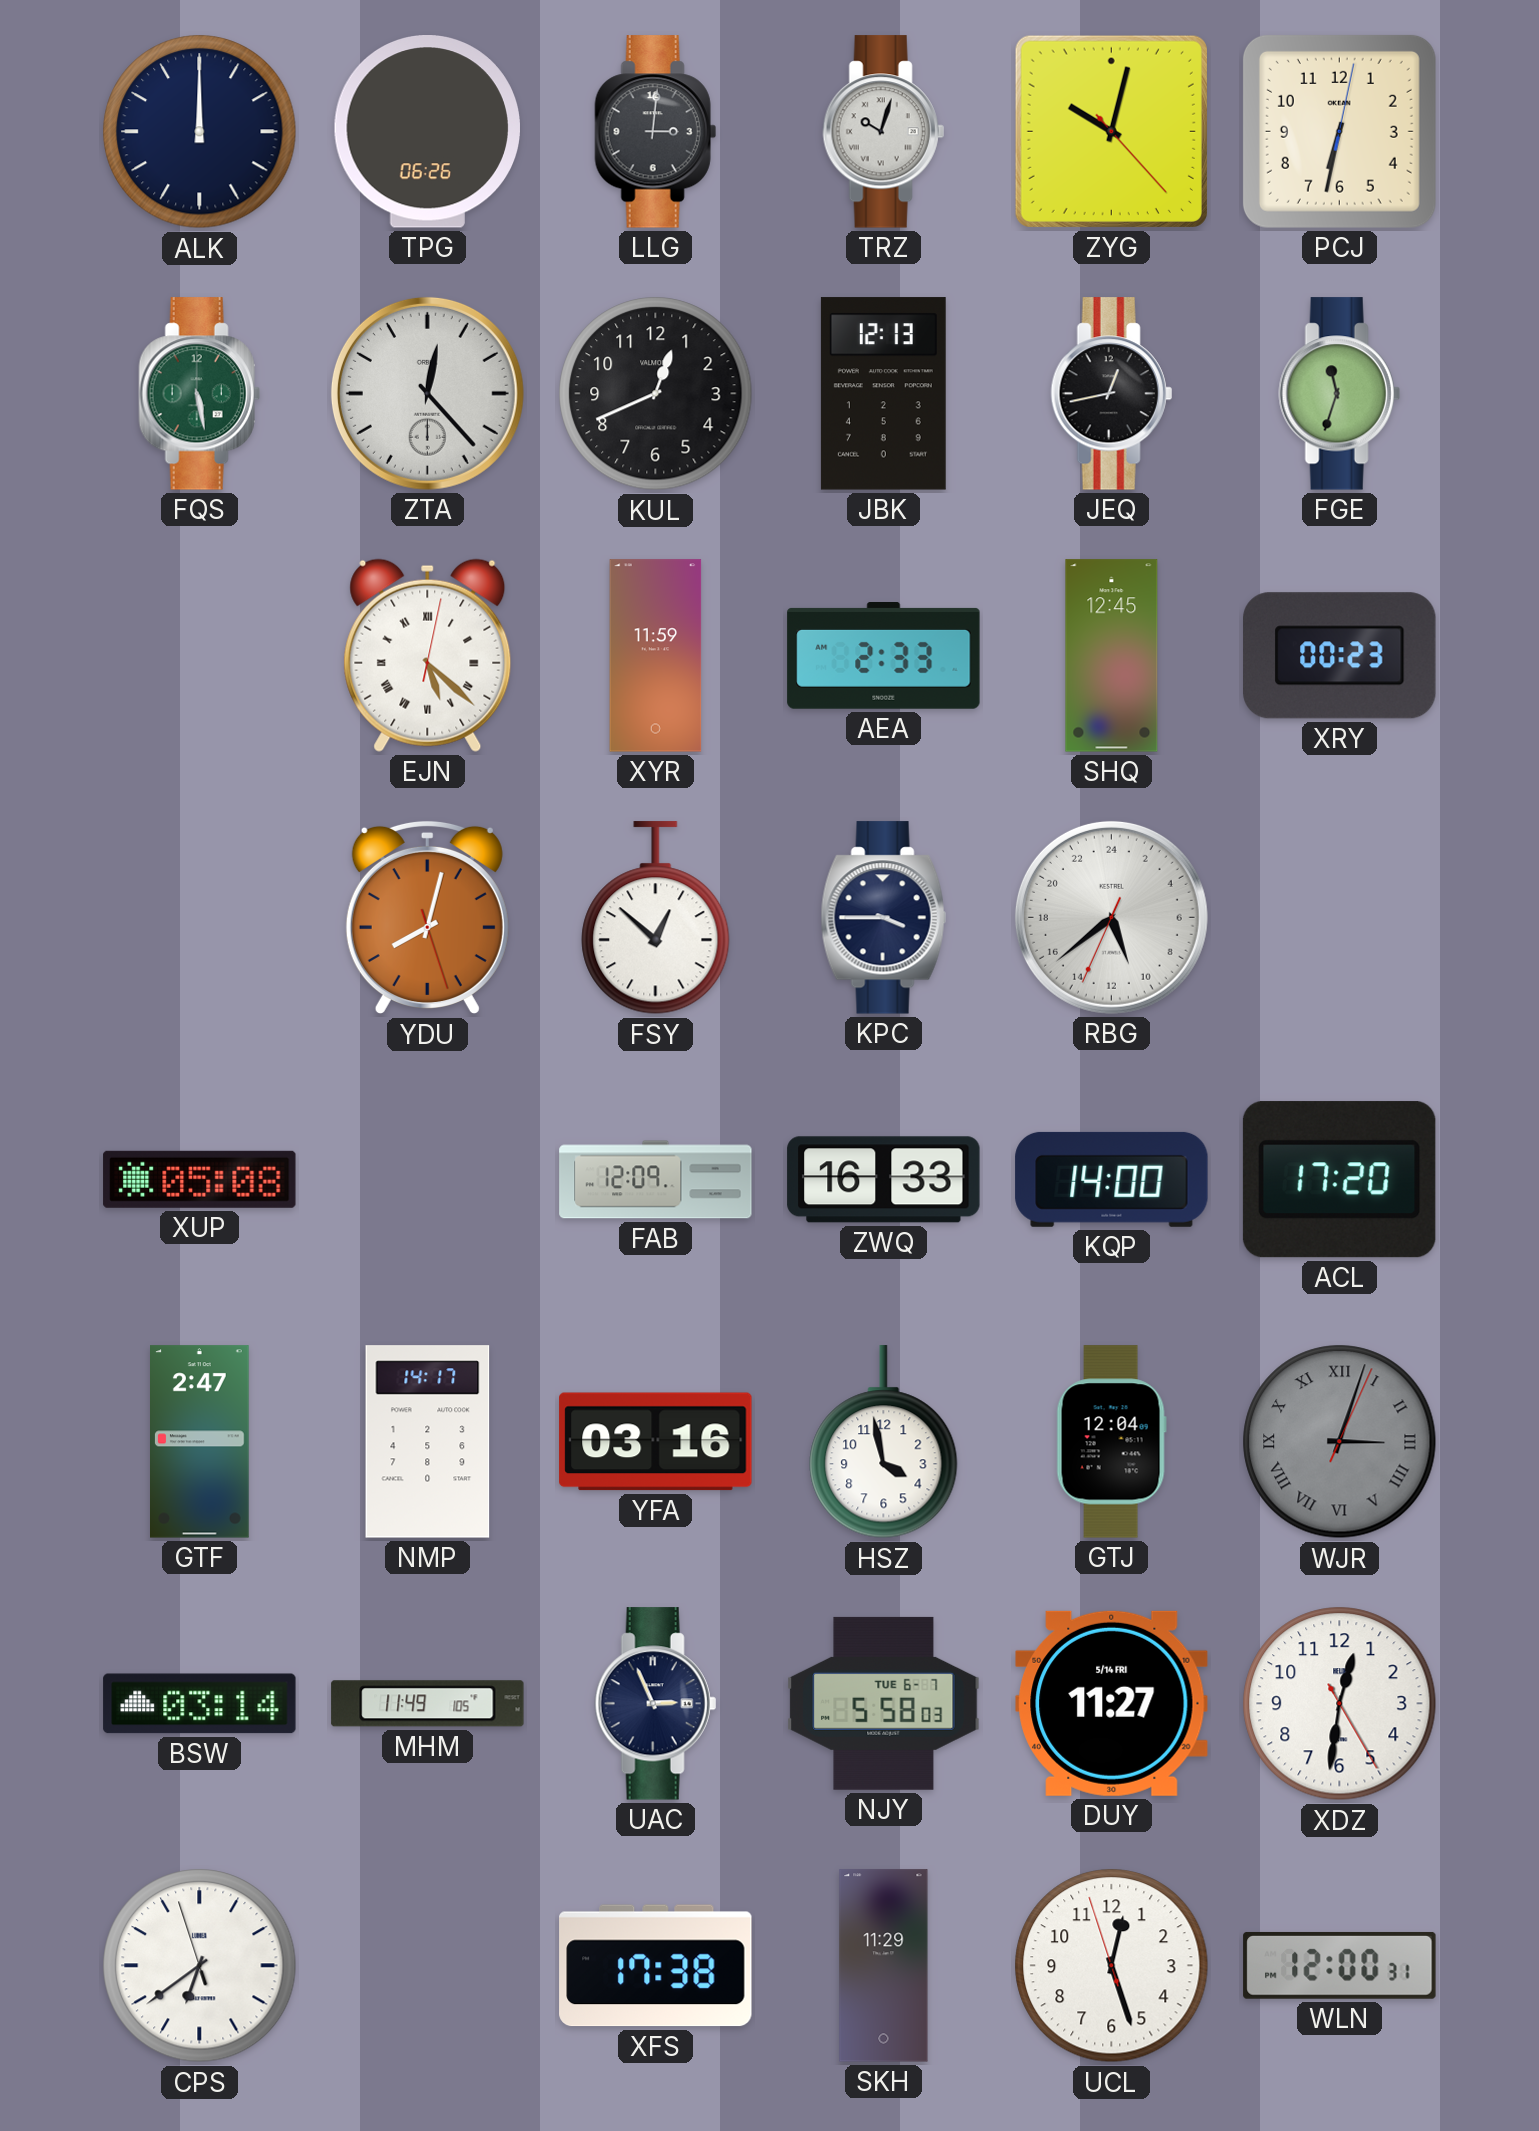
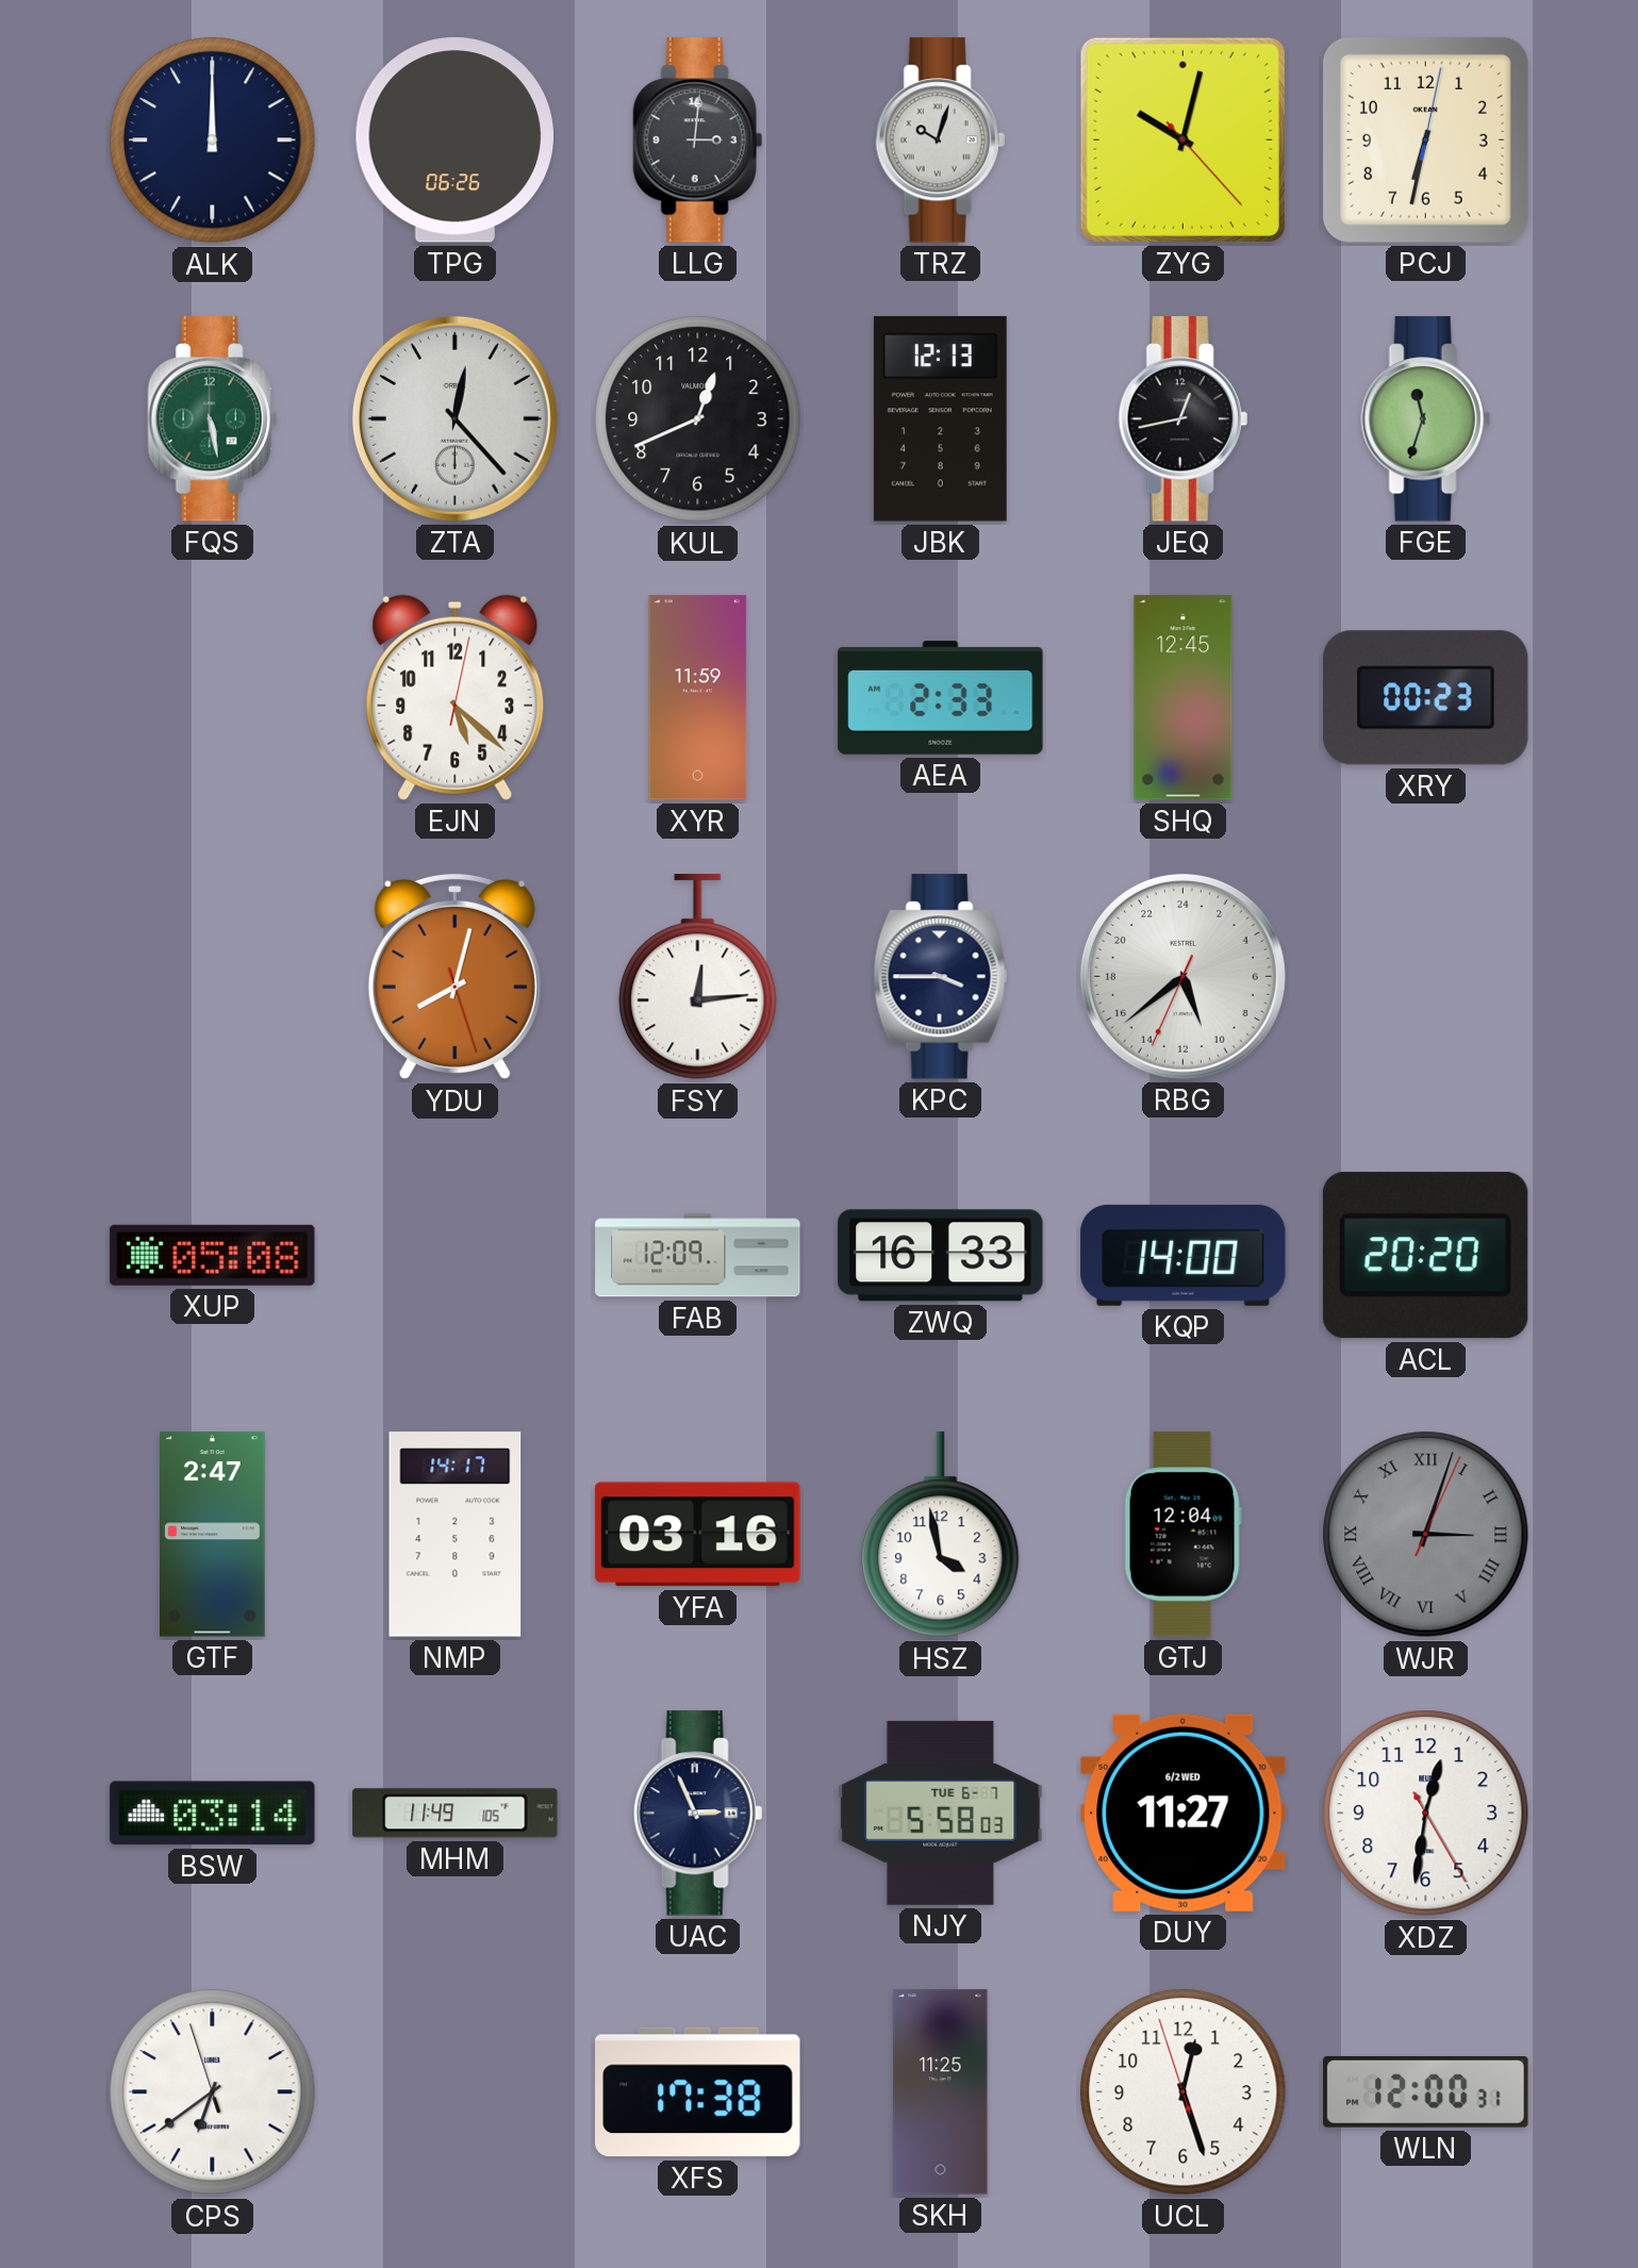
EJN numerals: Roman -> Arabic (456, 697)
FSY: 12:52 -> 12:14 (698, 977)
ACL: 17:20 -> 20:20 (1425, 1256)
DUY date: 5/14 FRI -> 6/2 WED (1184, 1812)
SKH: 11:29 -> 11:25 (941, 2092)
